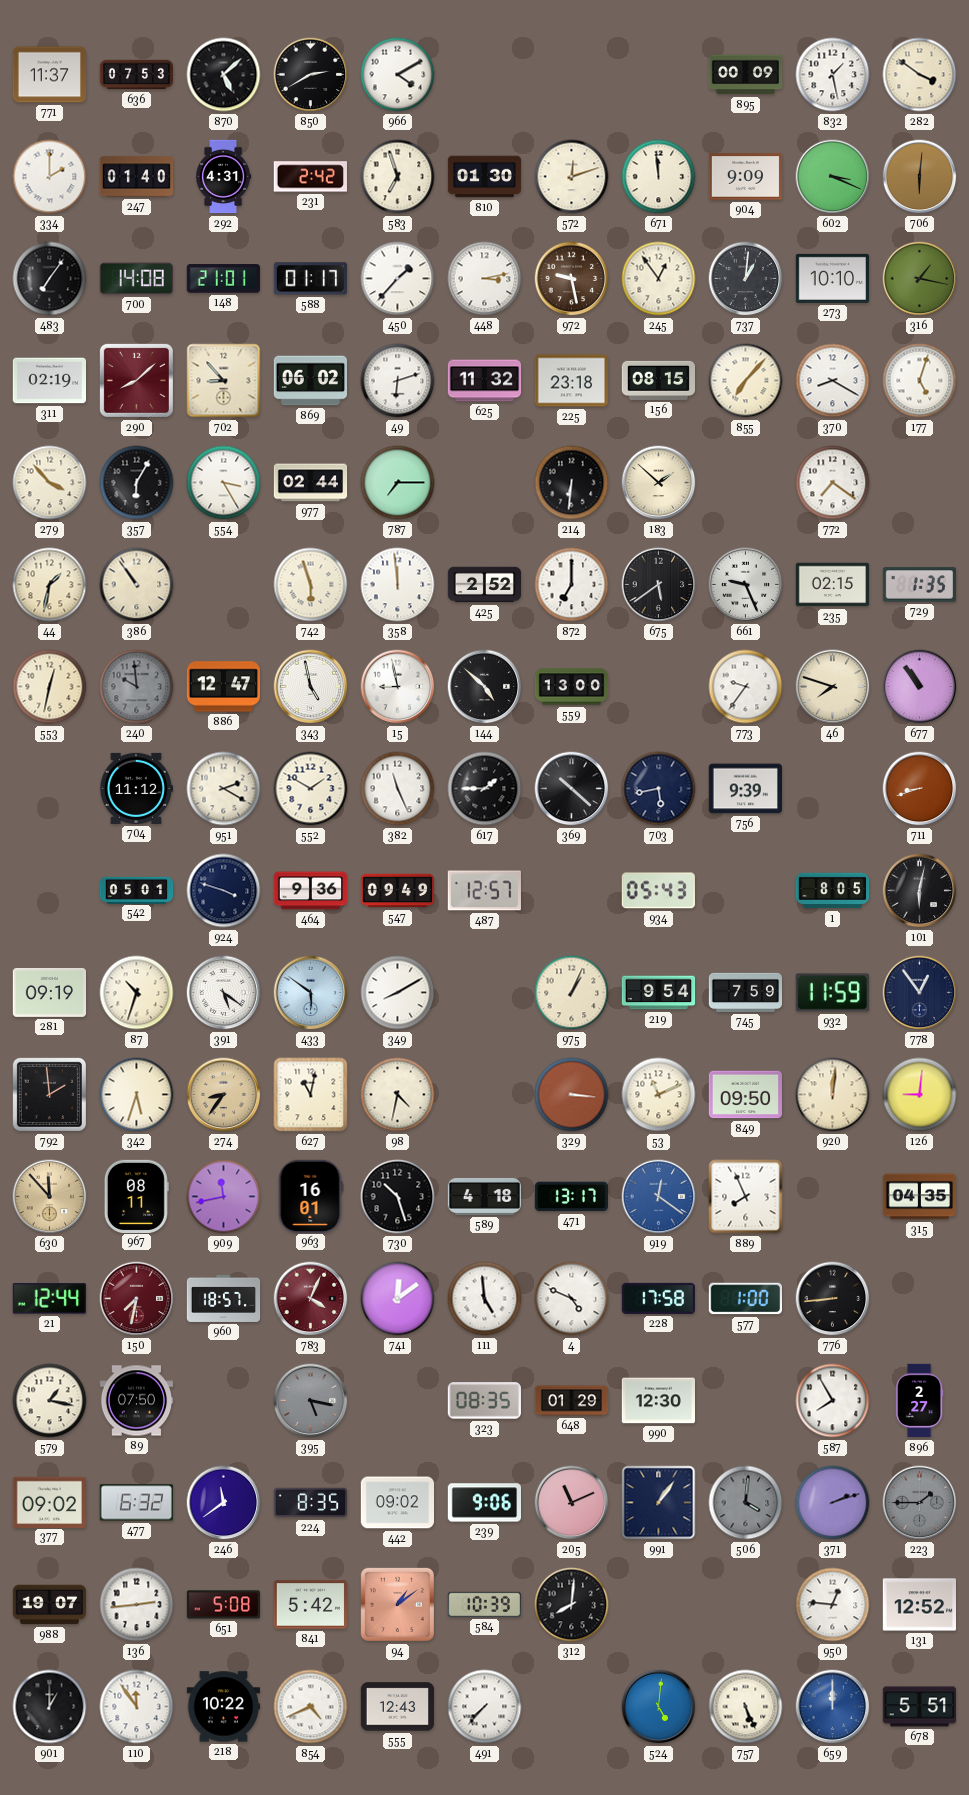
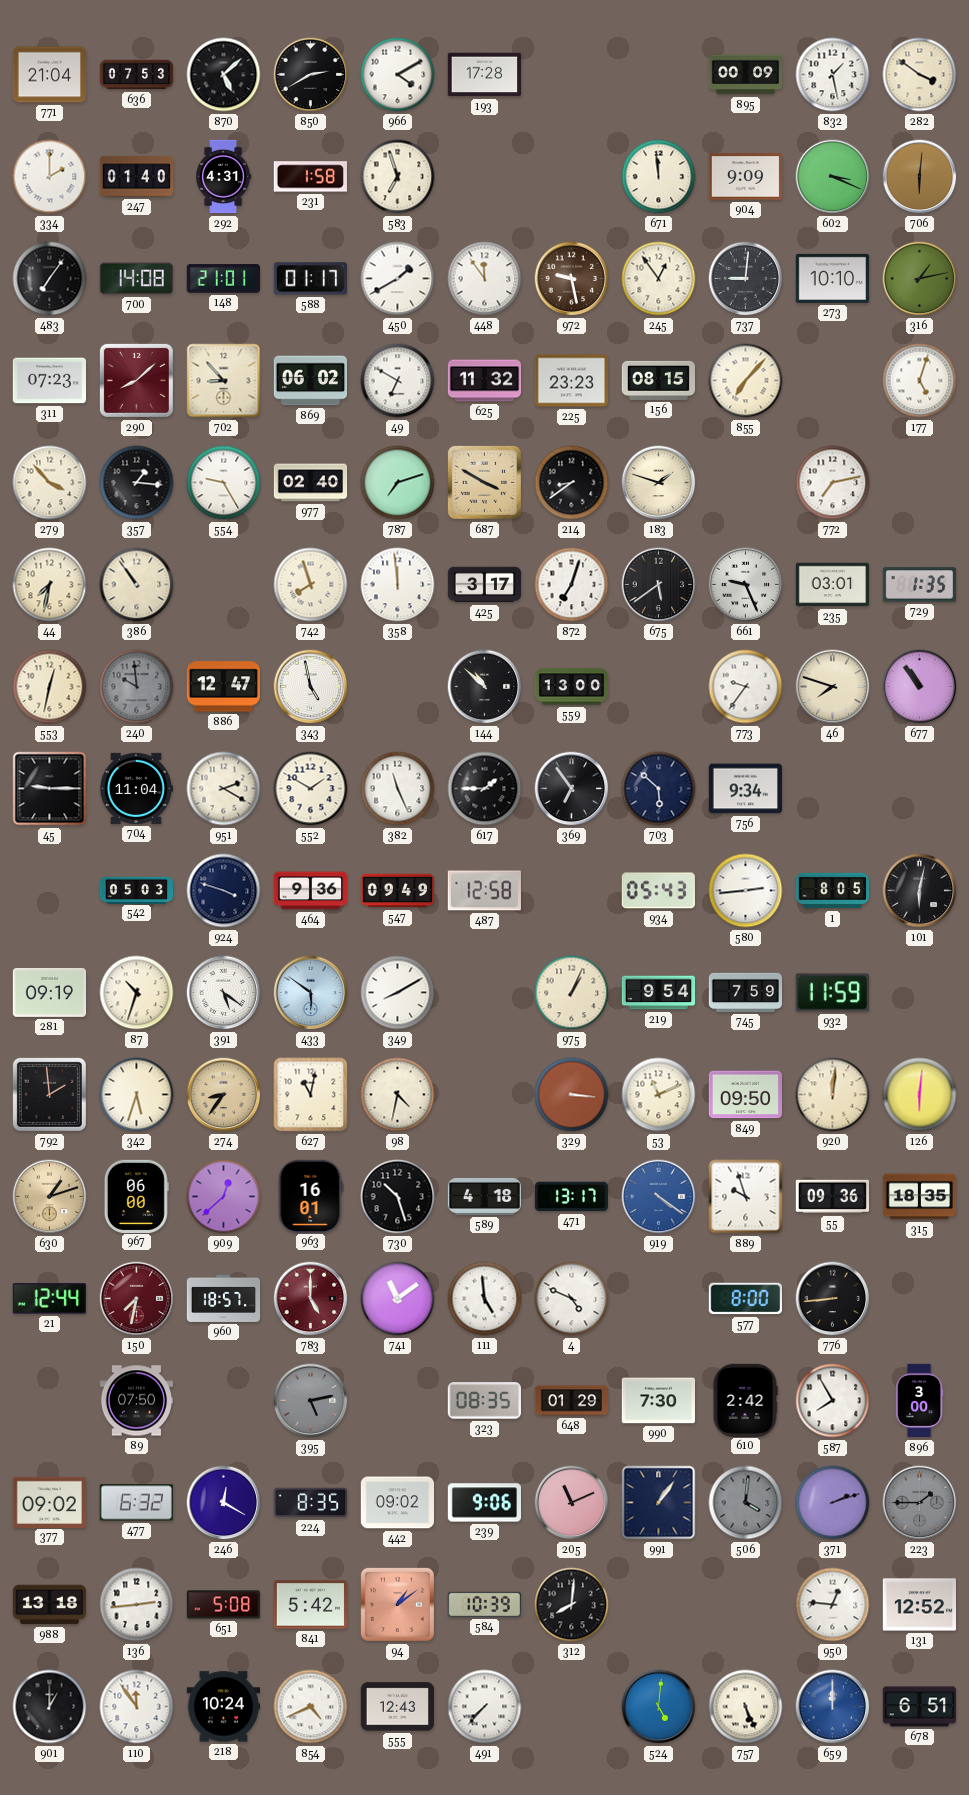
771: 11:37 -> 21:04 (49, 75)
193: none -> 17:28 (484, 75)
231: 2:42 -> 1:58 (310, 177)
810: 01:30 -> none (485, 177)
572: 12:12 -> none (572, 177)
450: 1:37 -> 1:40 (398, 279)
448: 3:13 -> 11:54 (485, 279)
737: 1:01 -> 9:01 (746, 279)
316: 1:17 -> 1:13 (920, 279)
311: 02:19 -> 07:23 (49, 381)
49: 6:12 -> 6:50 (398, 381)
225: 23:18 -> 23:23 (571, 381)
370: 8:20 -> none (833, 381)
357: 6:05 -> 1:16 (137, 483)
554: 3:25 -> 9:25 (224, 483)
977: 02:44 -> 02:40 (311, 483)
787: 7:15 -> 7:12 (398, 483)
687: none -> 3:50 (484, 482)
214: 6:31 -> 8:39 (572, 483)
183: 1:52 -> 1:48 (659, 483)
772: 7:21 -> 7:13 (833, 483)
44: 1:32 -> 7:32 (50, 585)
742: 5:57 -> 7:57 (311, 585)
425: 2:52 -> 3:17 (485, 585)
872: 7:00 -> 7:03 (572, 585)
235: 02:15 -> 03:01 (832, 585)
15: 8:58 -> none (398, 687)
144: 4:52 -> 10:52 (485, 687)
45: none -> 9:15 (50, 789)
704: 11:12 -> 11:04 (135, 788)
369: 10:22 -> 6:54 (572, 789)
703: 5:43 -> 5:52 (659, 789)
756: 9:39 -> 9:34 (745, 789)
711: 8:42 -> none (920, 789)
542: 05:01 -> 05:03 (137, 890)
487: 12:57 -> 12:58 (484, 891)
580: none -> 2:44 (746, 891)
778: 12:54 -> none (920, 993)
126: 9:01 -> 6:01 (920, 1095)
630: 11:53 -> 1:12 (50, 1197)
967: 08:11 -> 06:00 (136, 1196)
909: 11:43 -> 12:38 (224, 1197)
919: 12:21 -> 4:21 (659, 1197)
889: 7:56 -> 9:57 (746, 1197)
55: none -> 09:36 (832, 1197)
315: 04:35 -> 18:35 (920, 1197)
783: 4:04 -> 5:00 (311, 1299)
741: 12:09 -> 11:09 (398, 1299)
228: 17:58 -> none (658, 1298)
577: 1:00 -> 8:00 (745, 1299)
579: 1:17 -> none (50, 1401)
395: 5:17 -> 5:13 (311, 1401)
990: 12:30 -> 7:30 (658, 1401)
610: none -> 2:42 (745, 1400)
896: 2:27 -> 3:00 (919, 1401)
246: 11:39 -> 12:20 (224, 1503)
988: 19:07 -> 13:18 (50, 1605)
218: 10:22 -> 10:24 (223, 1707)
678: 5:51 -> 6:51 (919, 1707)
